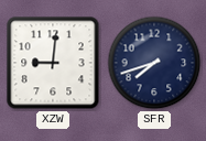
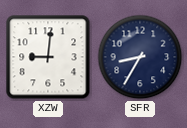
SFR: 7:42 -> 8:35 (140, 57)
